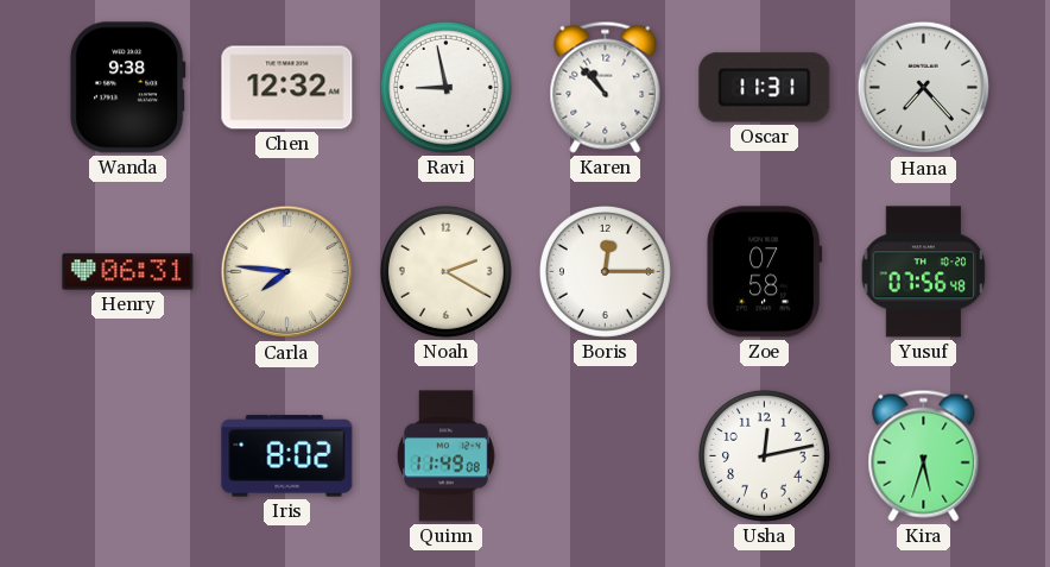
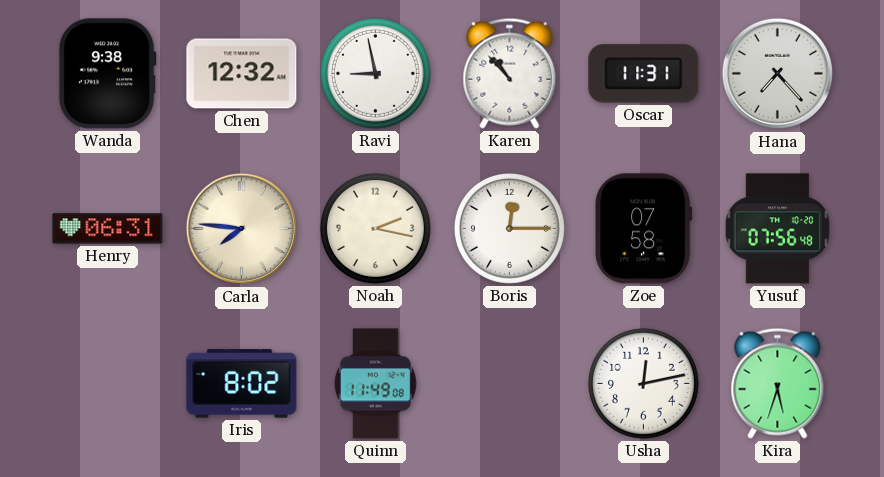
Noah: 2:20 -> 2:17 (375, 228)
